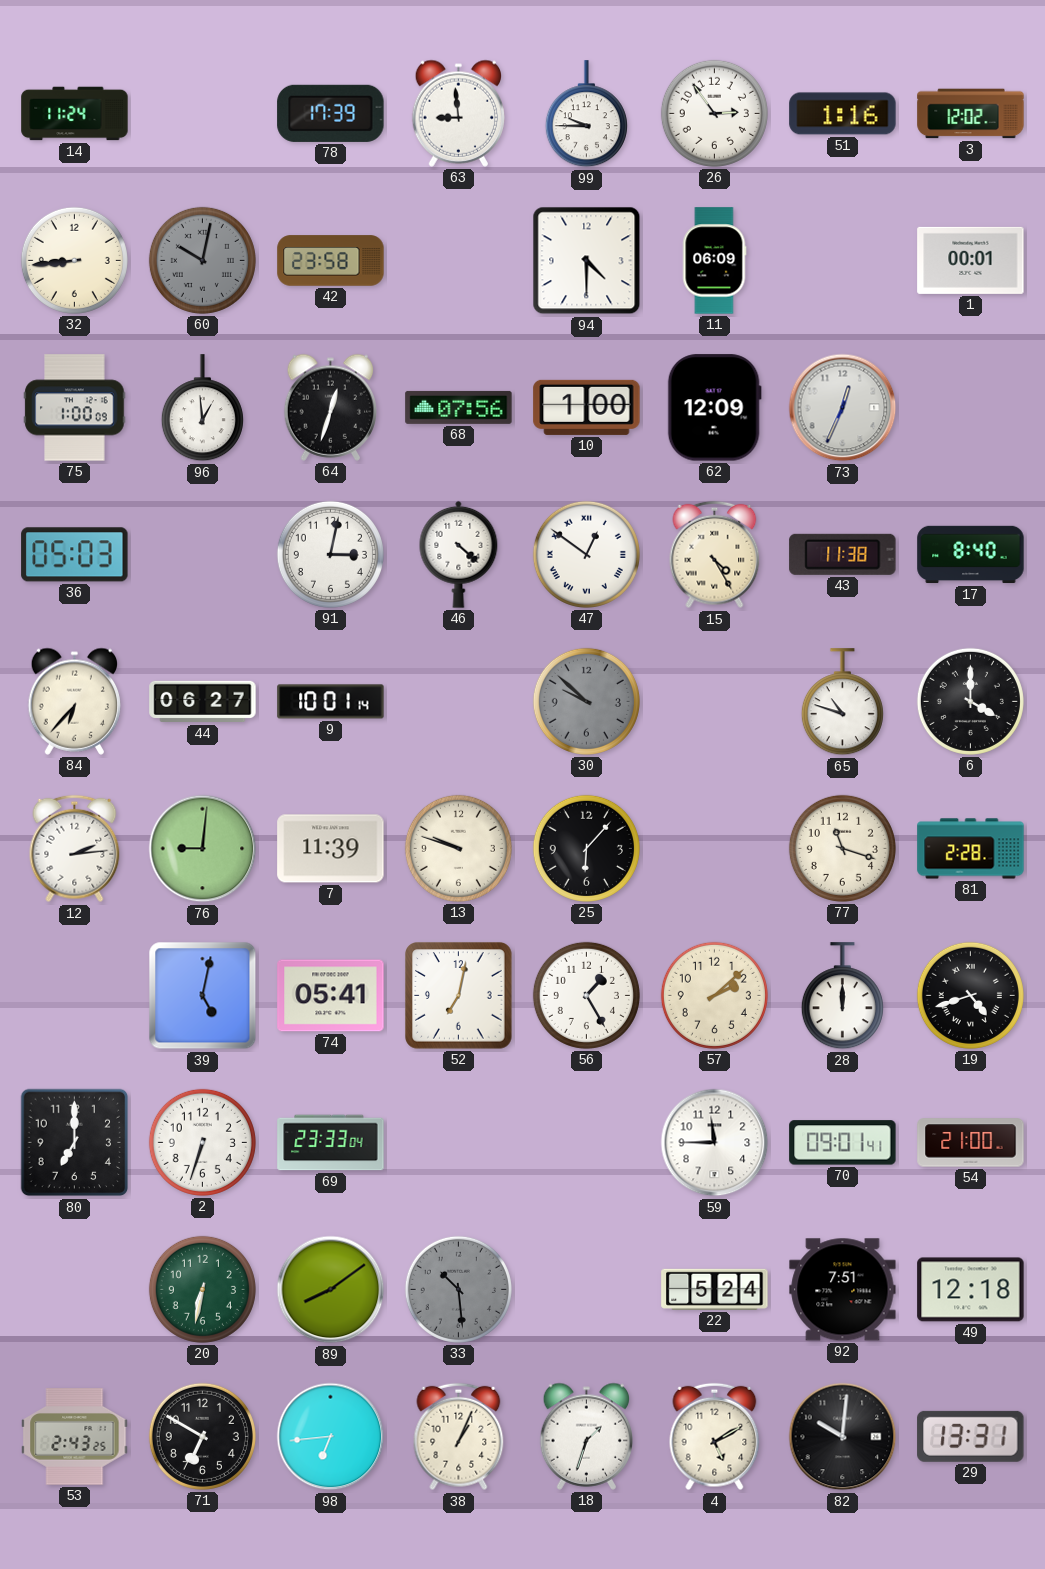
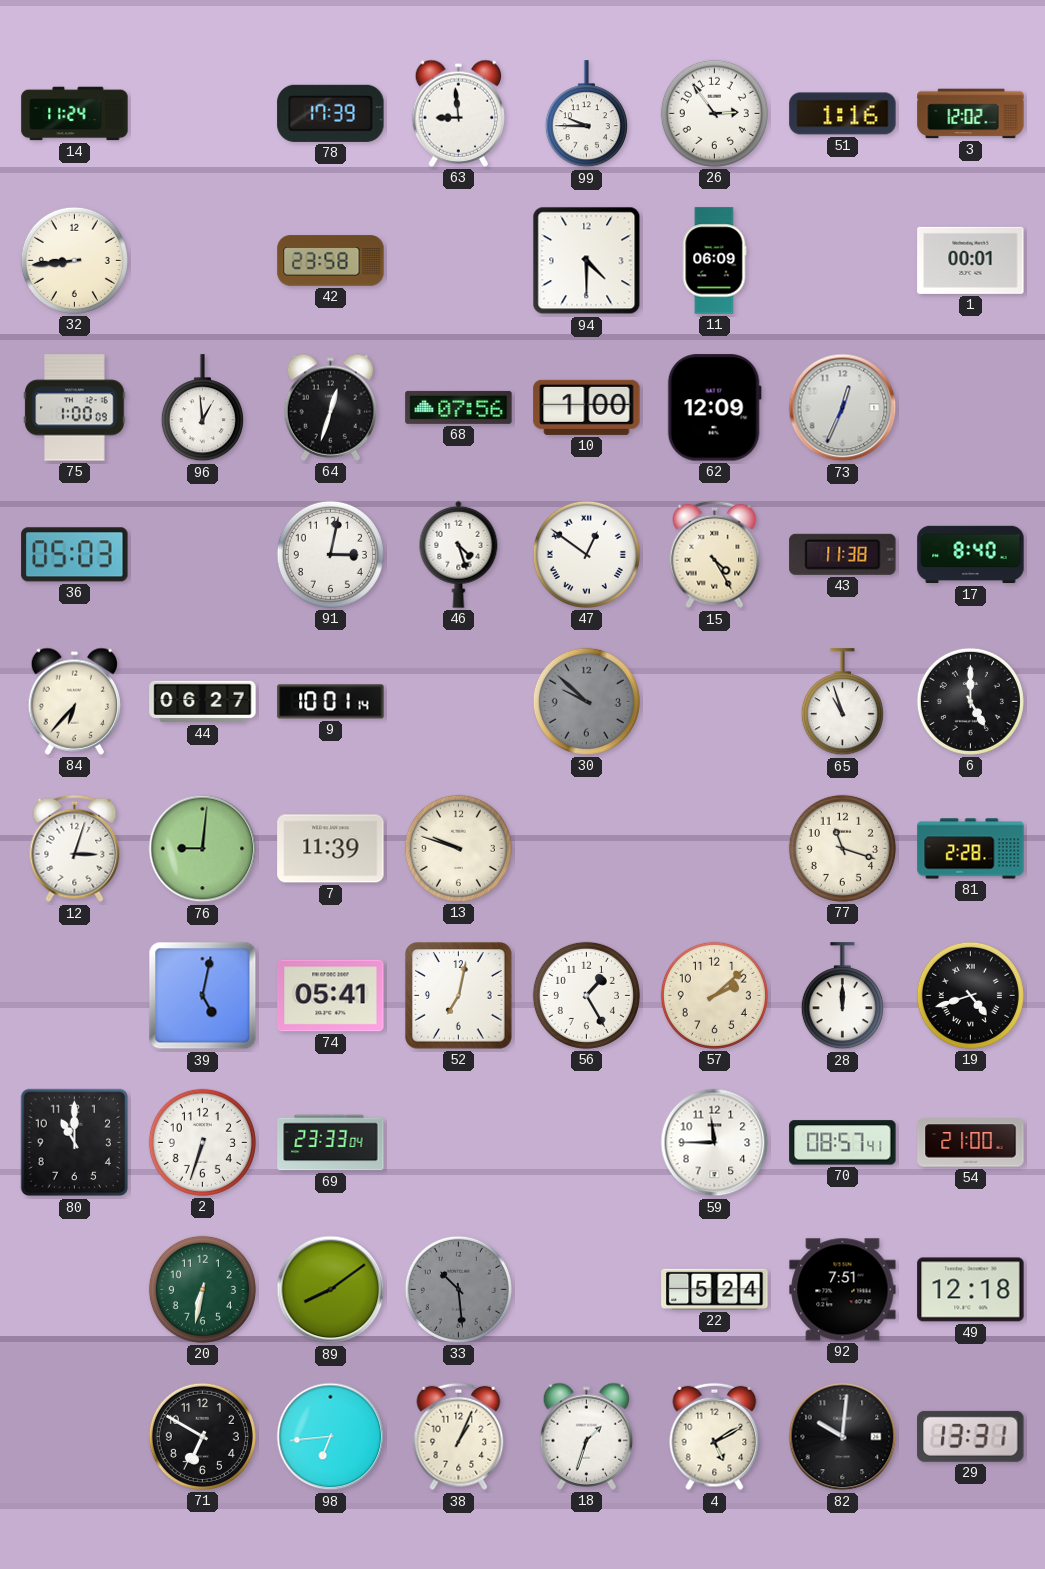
60: 10:02 -> none (202, 260)
46: 4:22 -> 4:27 (459, 554)
65: 10:48 -> 10:57 (842, 702)
6: 4:00 -> 5:00 (970, 701)
12: 2:14 -> 3:03 (75, 849)
25: 6:07 -> none (586, 848)
80: 7:00 -> 11:00 (75, 1143)
70: 09:01 -> 08:57 (843, 1143)
53: 2:43 -> none (75, 1437)
